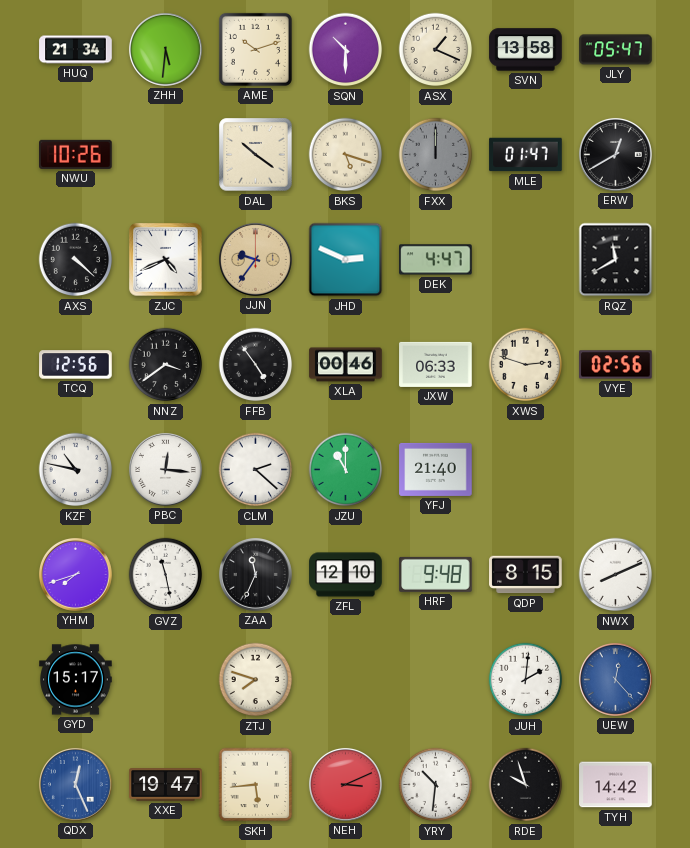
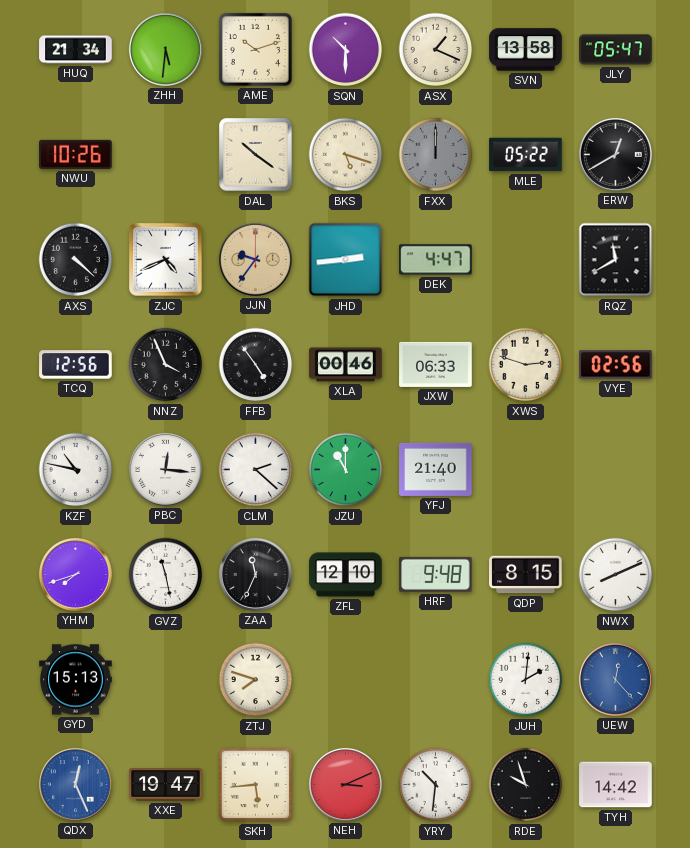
MLE: 01:47 -> 05:22 (526, 155)
JHD: 2:49 -> 2:44 (346, 260)
NNZ: 3:39 -> 3:56 (166, 365)
GYD: 15:17 -> 15:13 (76, 680)
